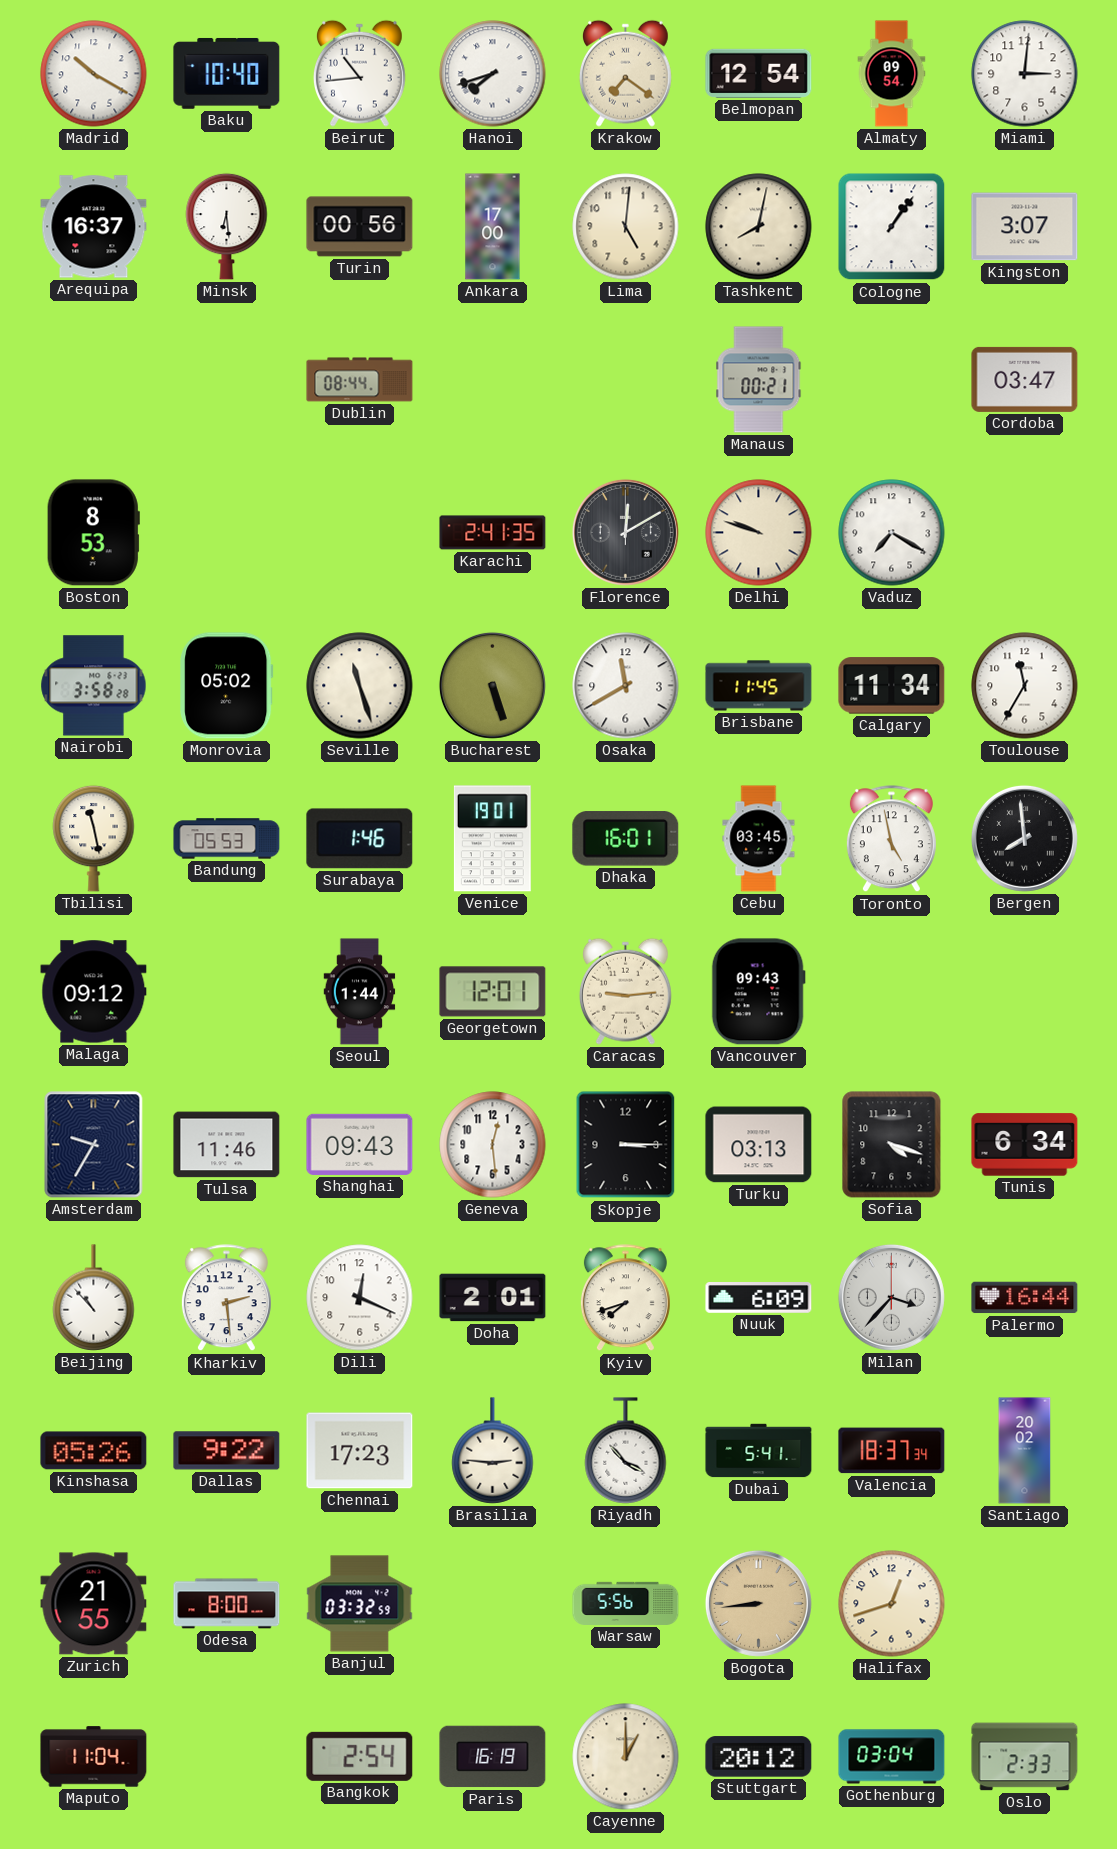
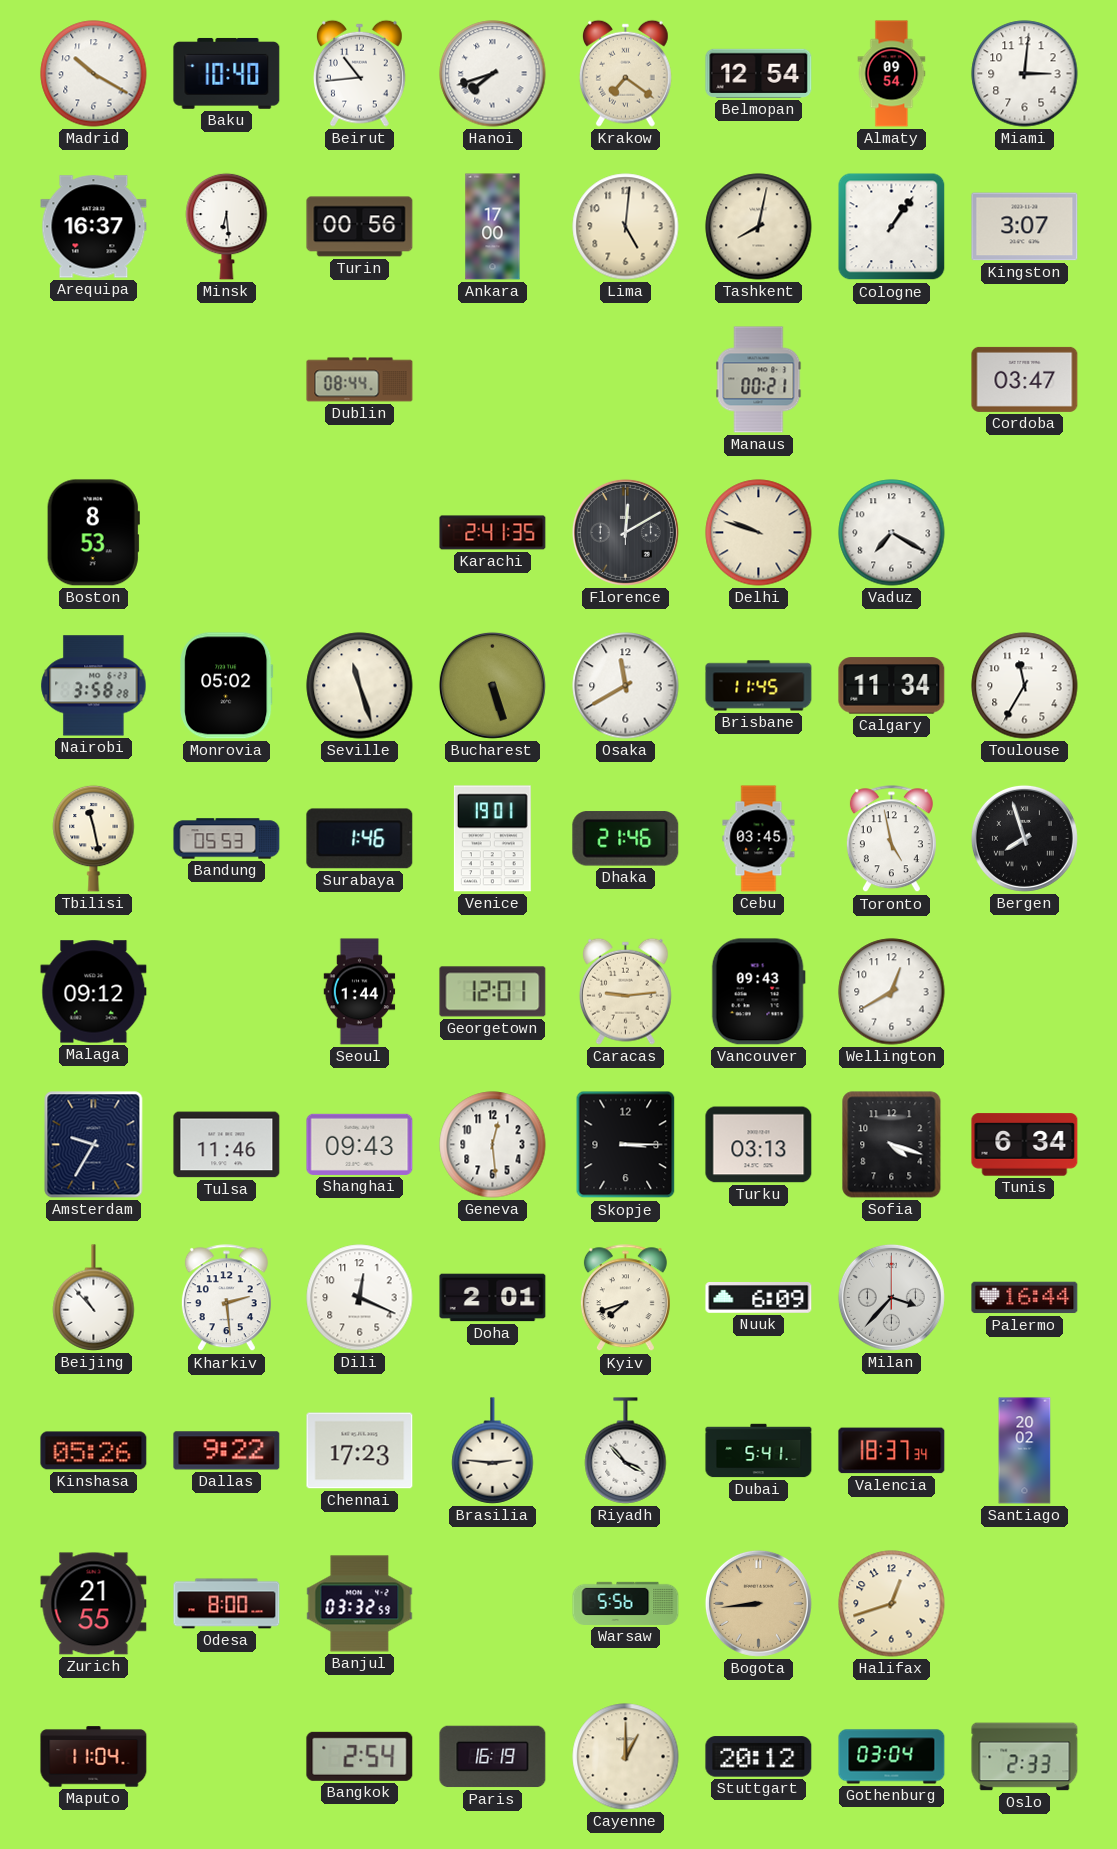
Dhaka: 16:01 -> 21:46 (626, 839)
Bergen: 7:59 -> 7:57 (1024, 838)
Wellington: none -> 12:40 (892, 992)
